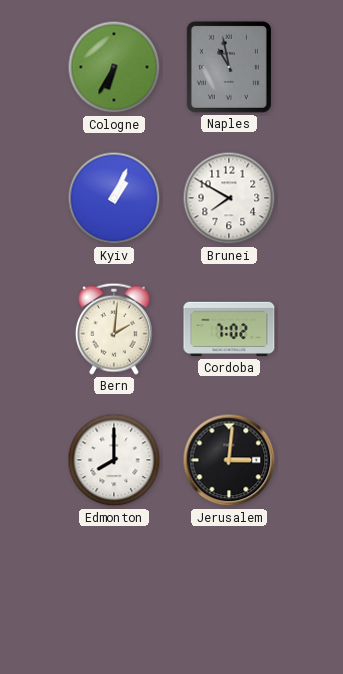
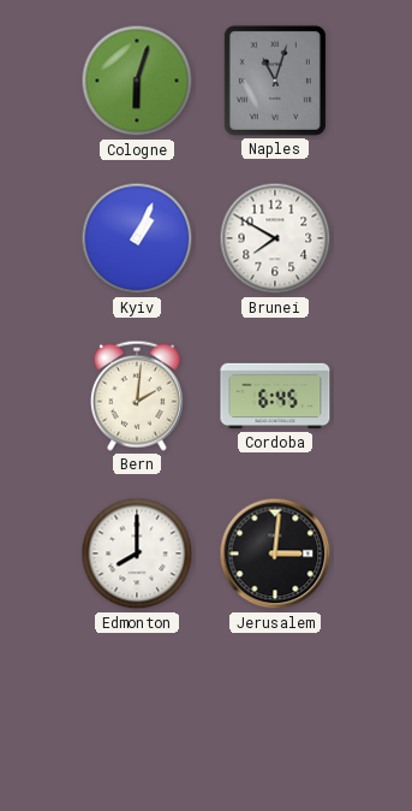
Cologne: 6:35 -> 6:03 (137, 81)
Naples: 10:58 -> 11:03 (275, 81)
Cordoba: 7:02 -> 6:45 (275, 396)
